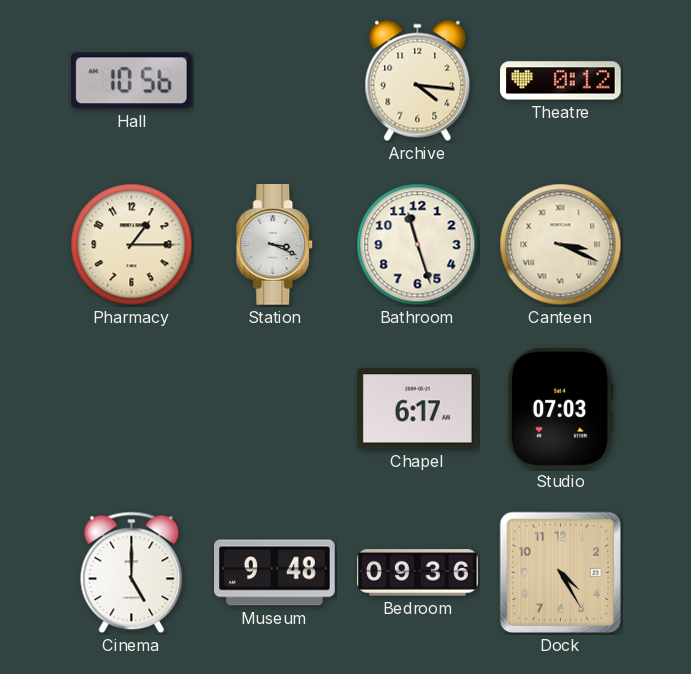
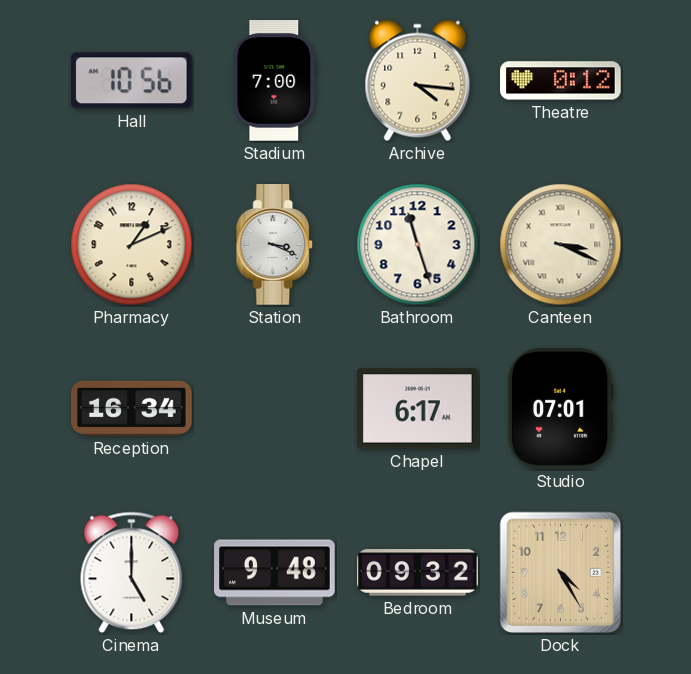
Stadium: none -> 7:00 (275, 81)
Pharmacy: 1:15 -> 1:11 (132, 245)
Reception: none -> 16:34 (132, 408)
Studio: 07:03 -> 07:01 (560, 409)
Bedroom: 09:36 -> 09:32 (418, 573)
